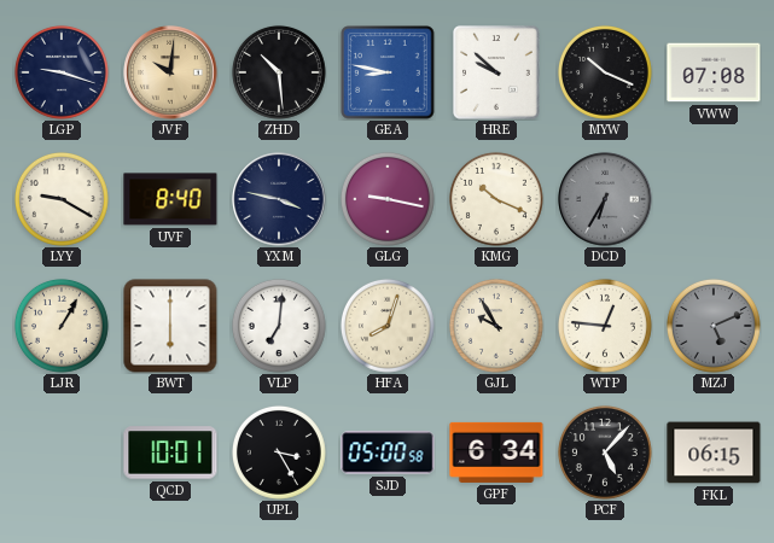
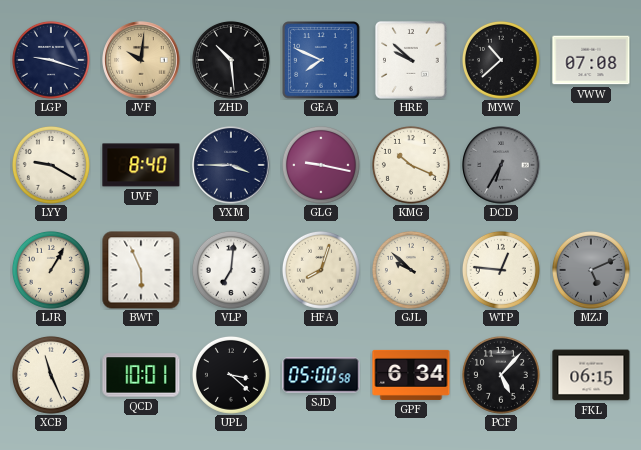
GEA: 8:47 -> 7:49 (321, 60)
MYW: 10:19 -> 10:38 (501, 60)
YXM: 3:47 -> 3:45 (231, 165)
BWT: 6:00 -> 5:56 (141, 270)
GJL: 9:55 -> 9:52 (411, 270)
XCB: none -> 11:26 (51, 375)
UPL: 3:25 -> 3:22 (231, 375)
